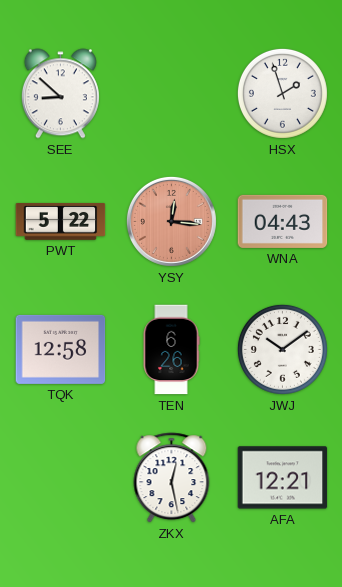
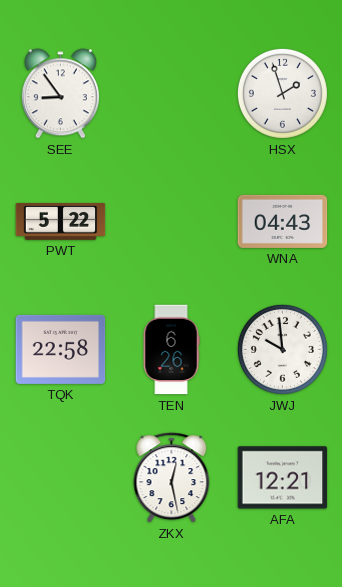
SEE: 8:52 -> 8:54 (60, 94)
YSY: 12:16 -> none (171, 221)
TQK: 12:58 -> 22:58 (61, 349)
JWJ: 10:09 -> 9:59 (282, 349)
